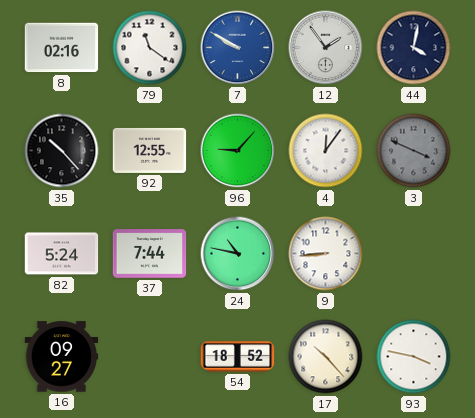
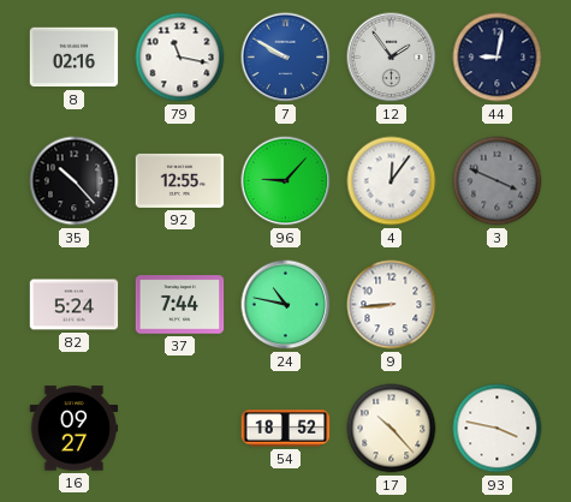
79: 11:21 -> 11:17 (180, 58)
44: 4:02 -> 9:02 (498, 58)
